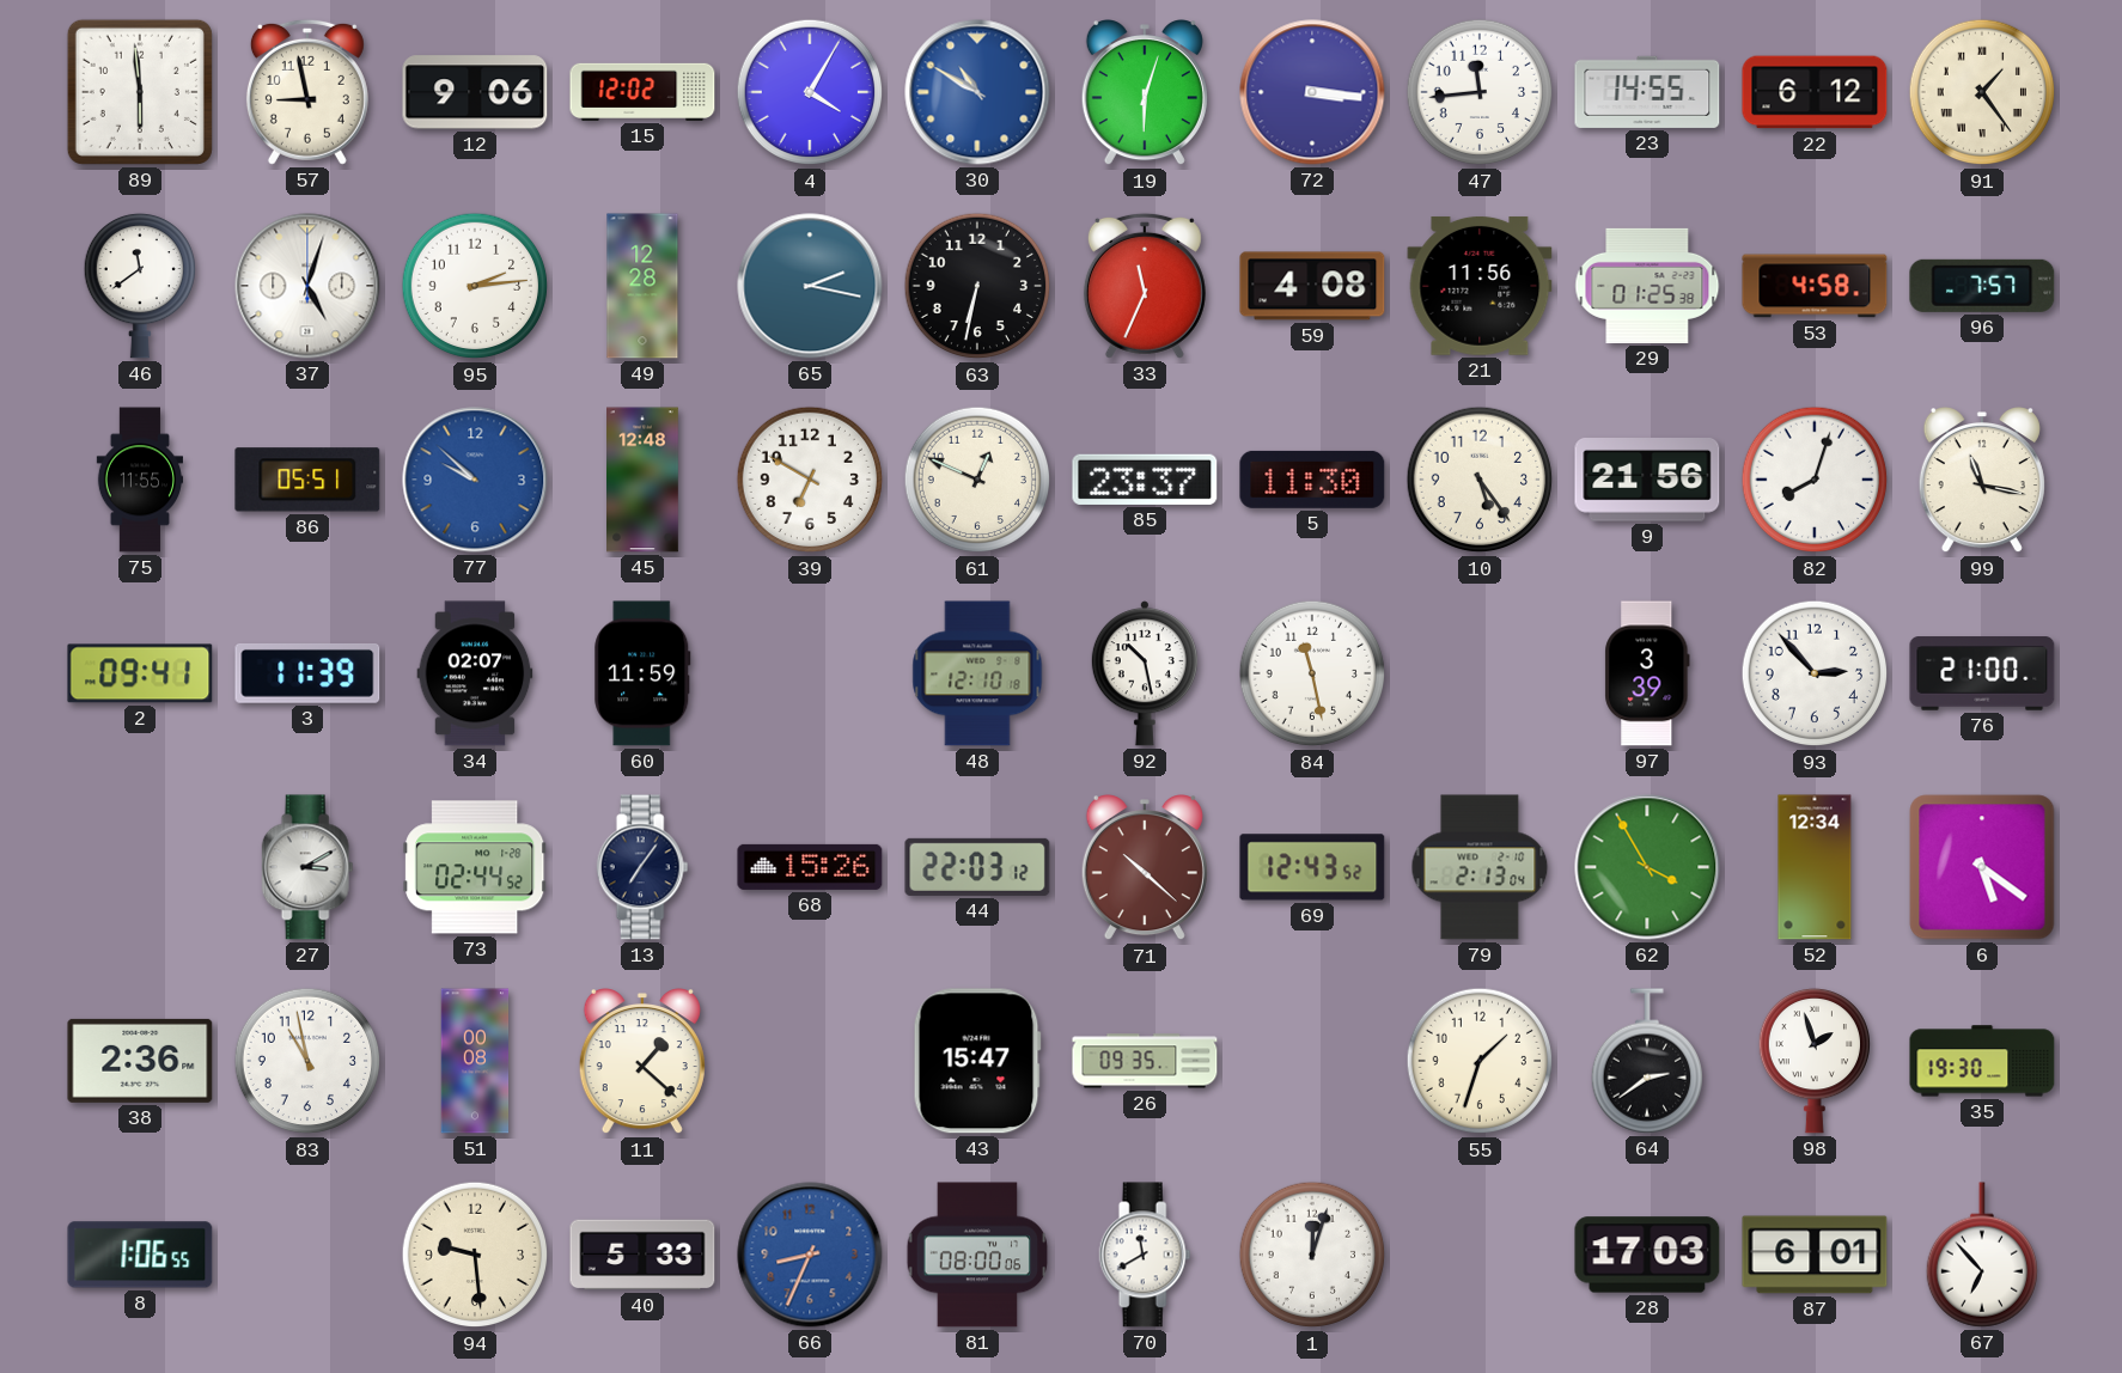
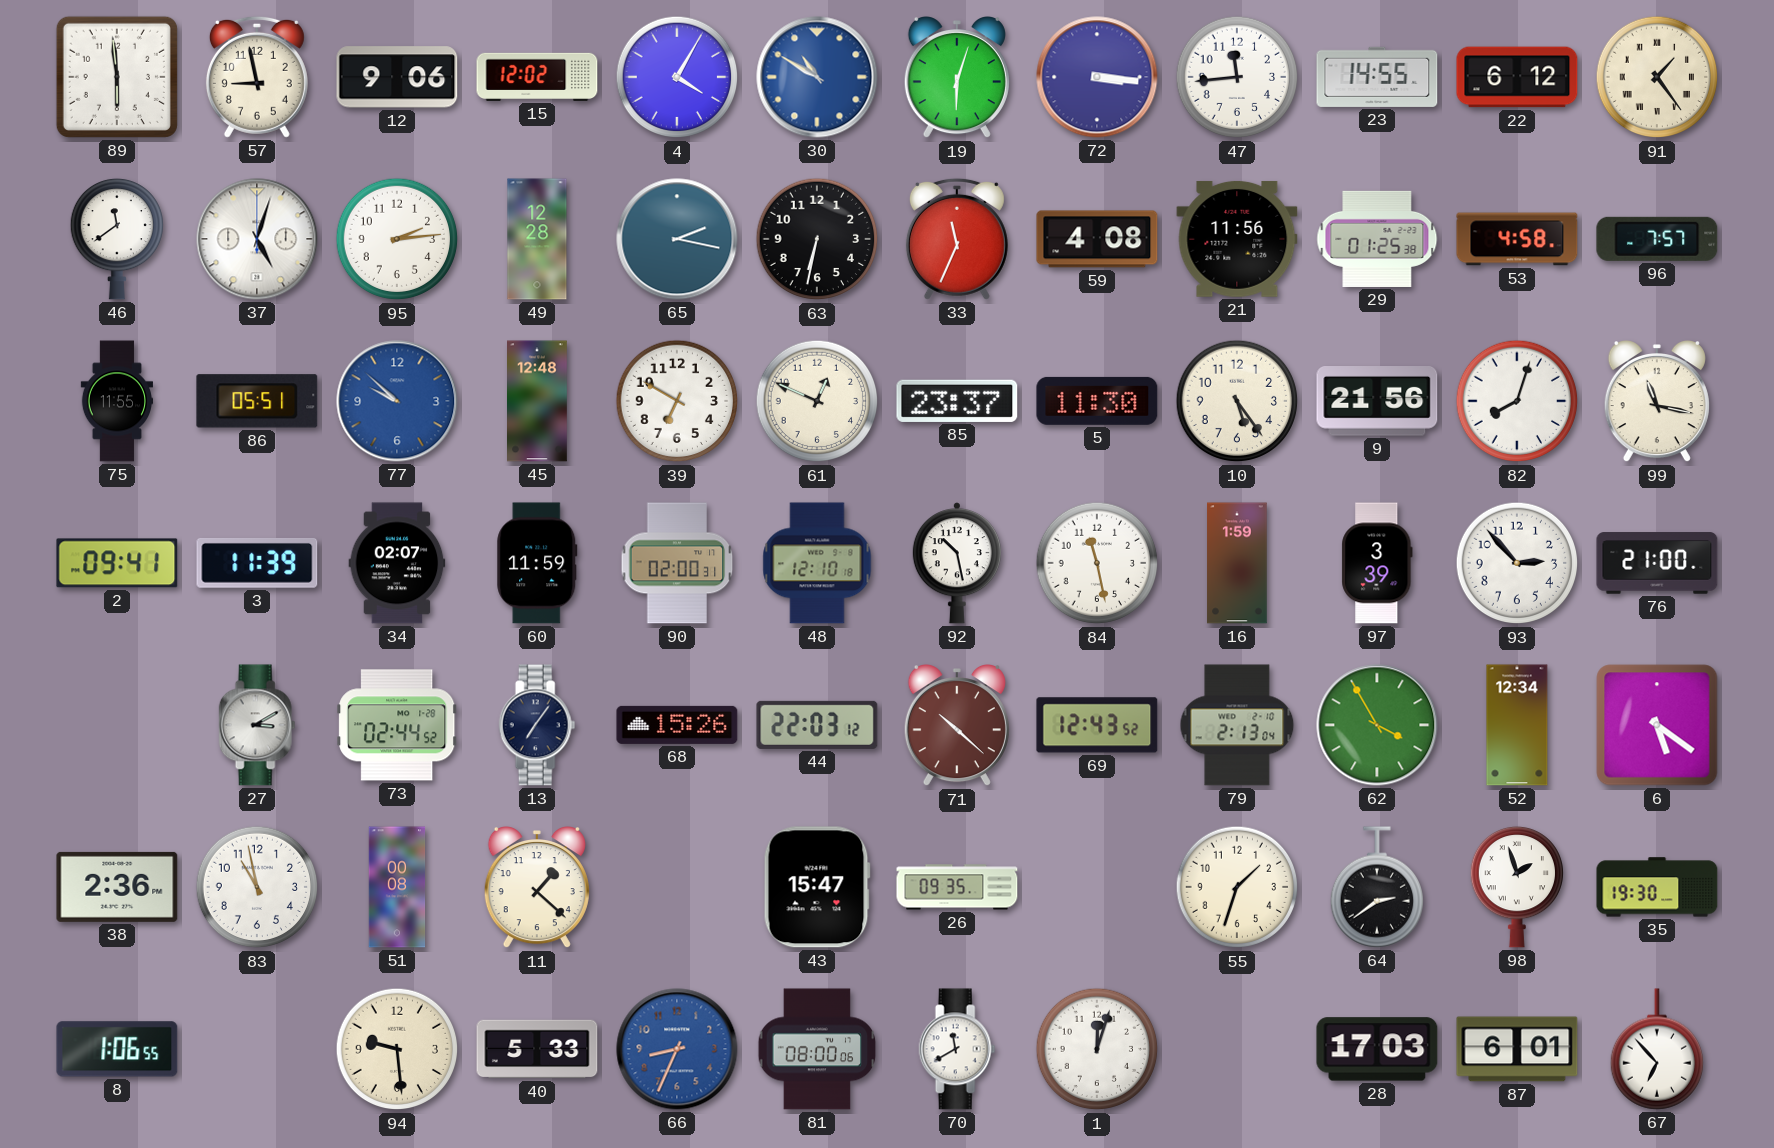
90: none -> 02:00 (677, 563)
16: none -> 1:59 (1237, 563)
